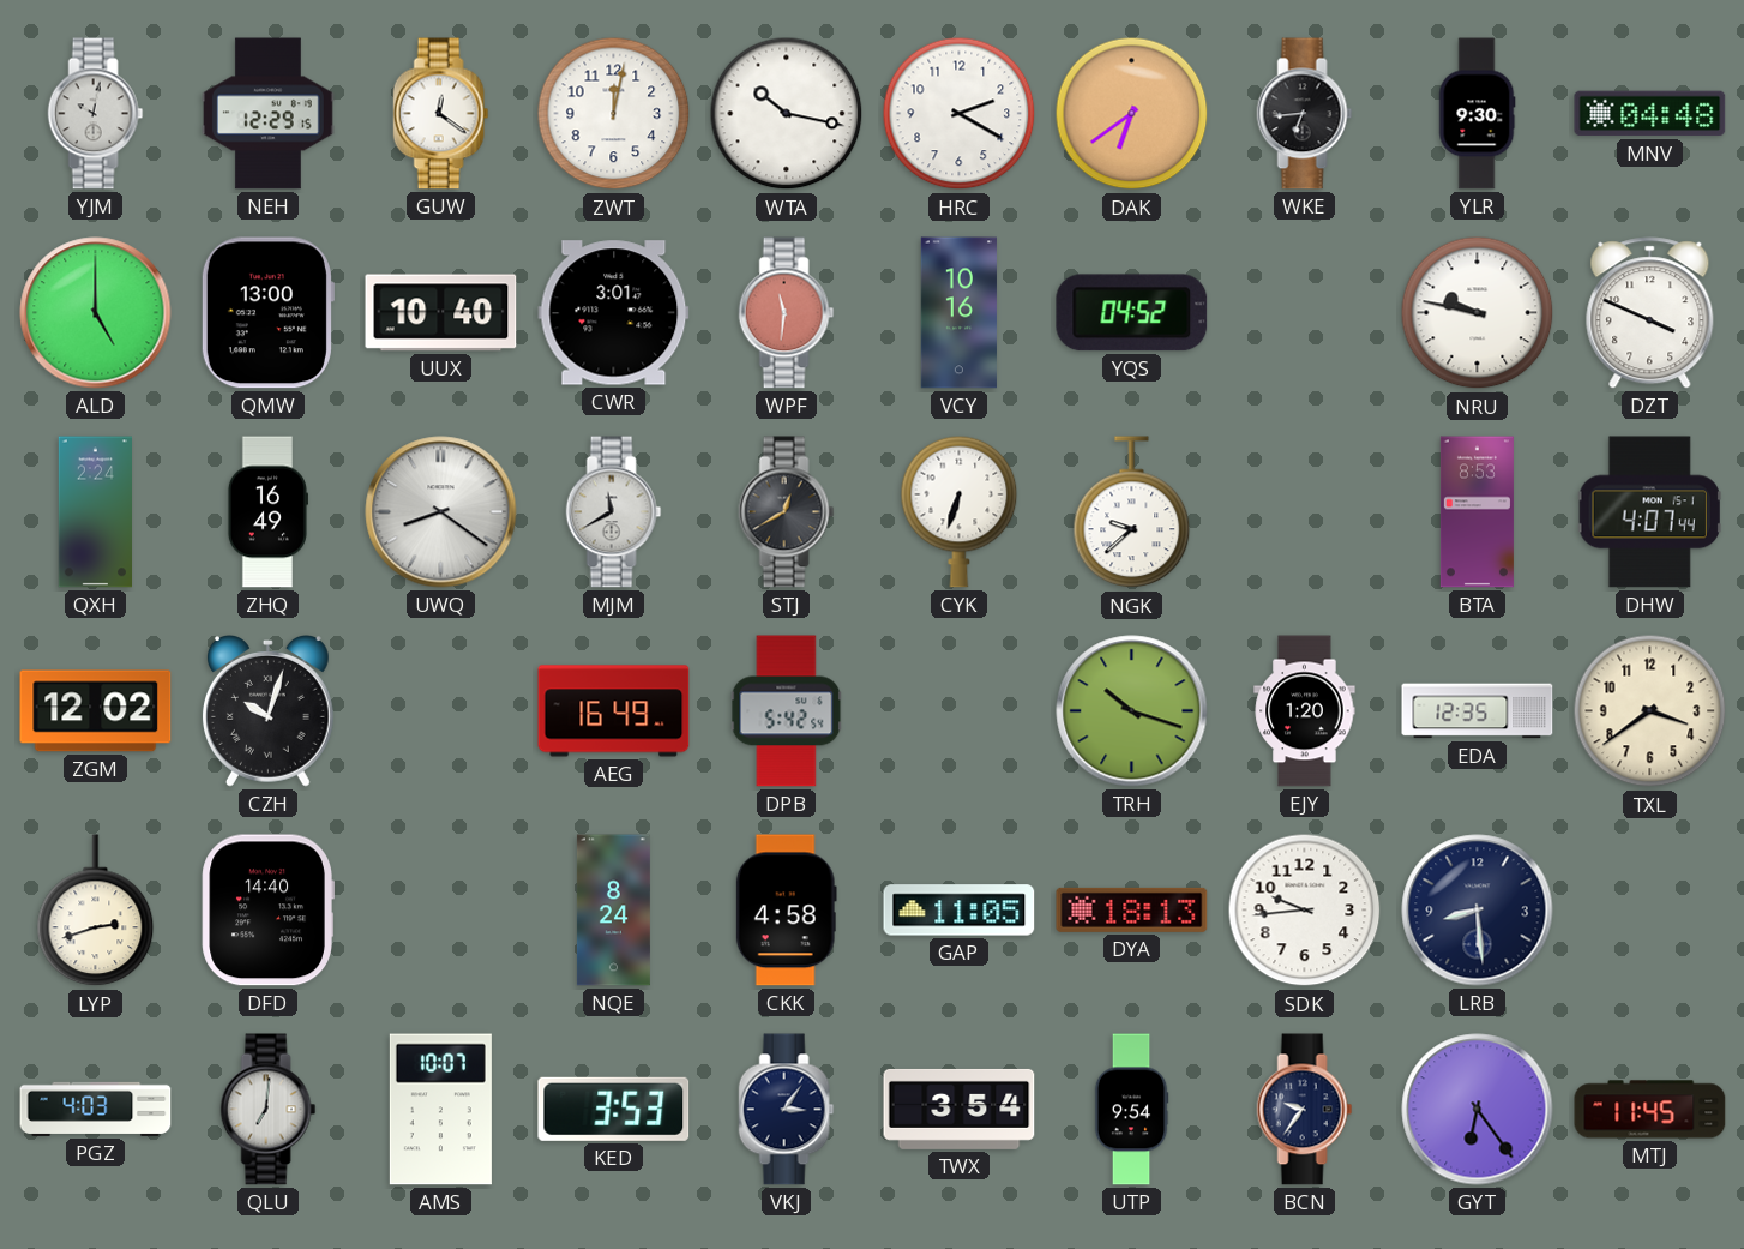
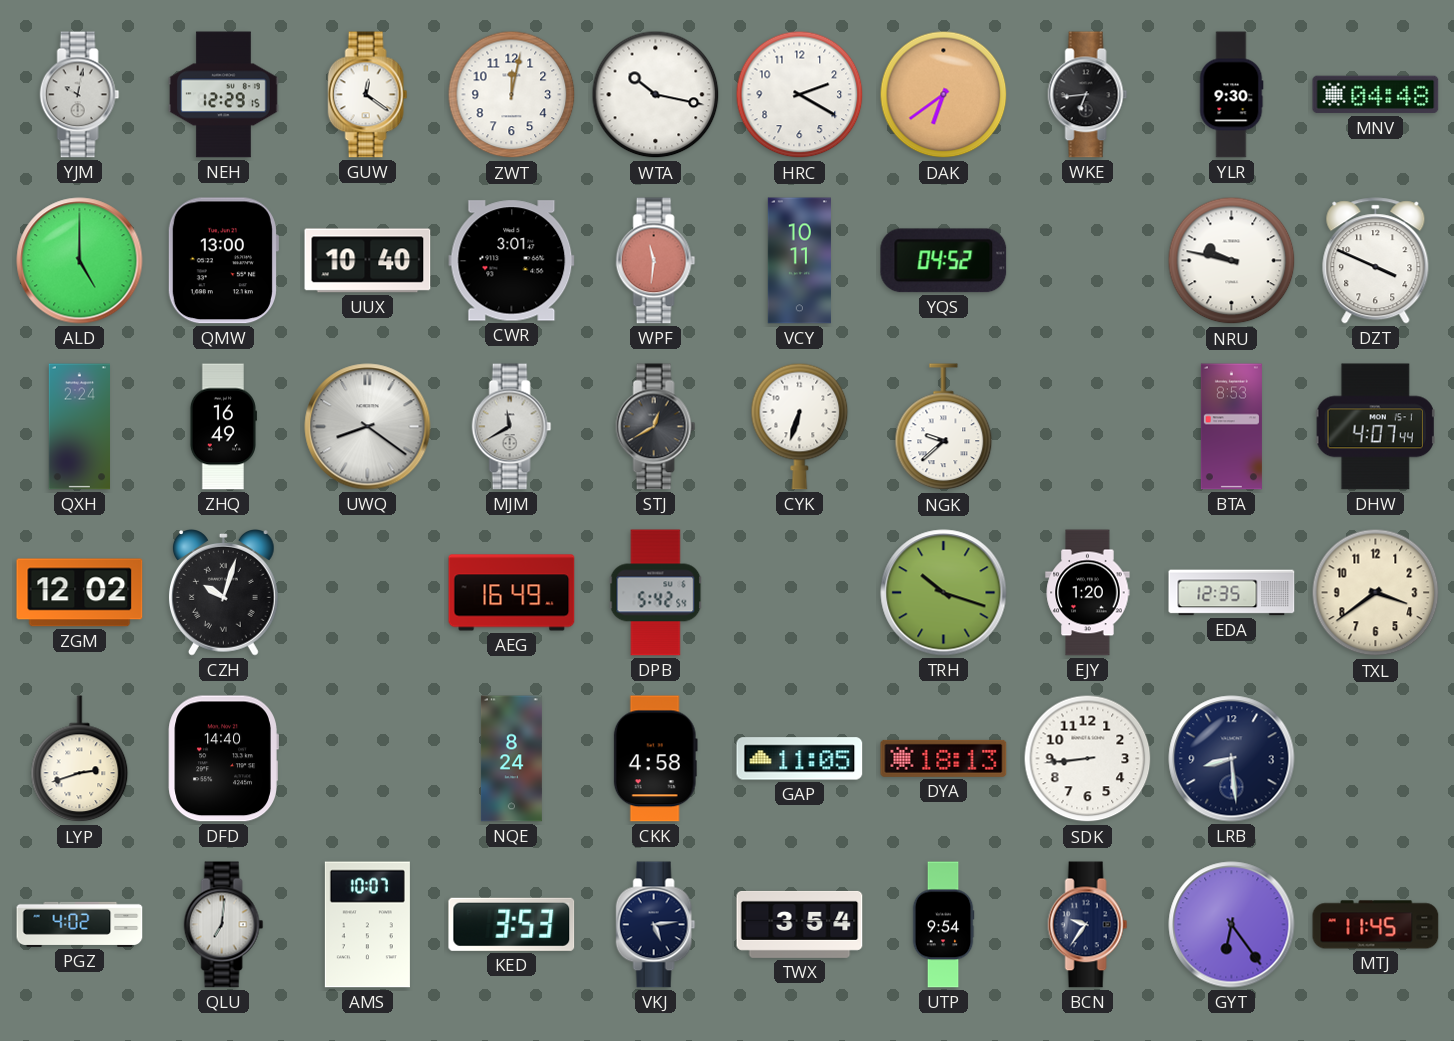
VCY: 10:16 -> 10:11 (799, 261)
SDK: 9:44 -> 8:44 (1088, 759)
PGZ: 4:03 -> 4:02 (80, 924)
VKJ: 3:06 -> 5:14 (656, 925)
